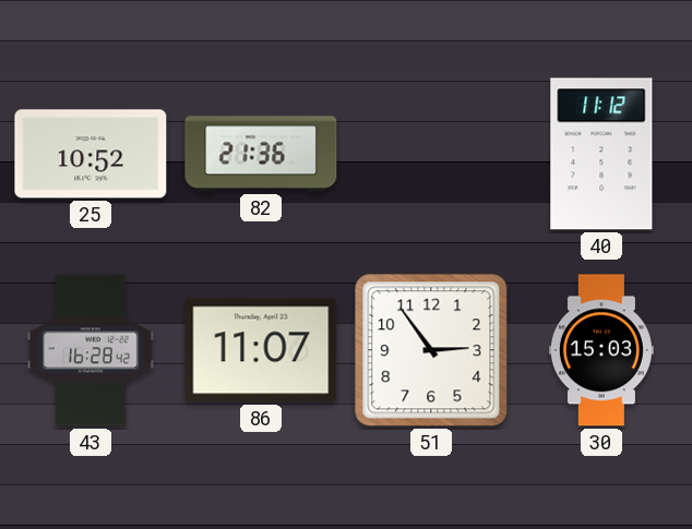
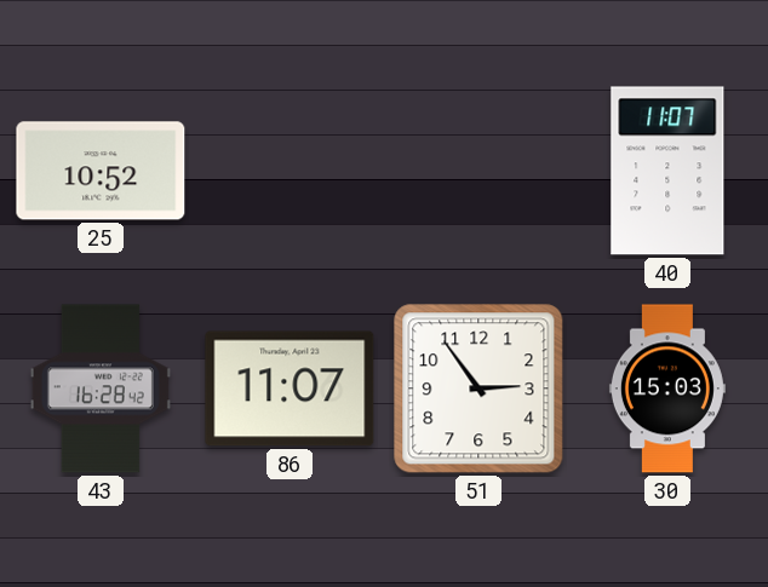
82: 21:36 -> none (261, 154)
40: 11:12 -> 11:07 (667, 171)
